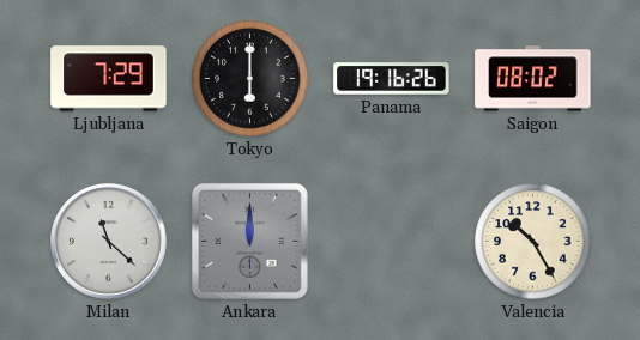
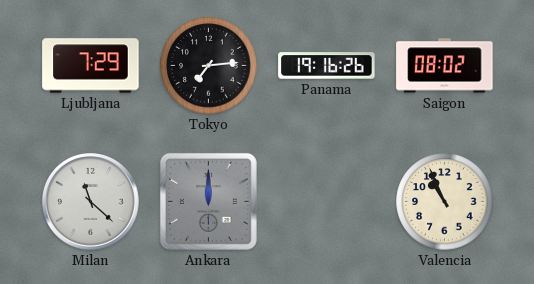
Tokyo: 6:00 -> 7:14 (209, 66)
Valencia: 10:25 -> 10:56 (445, 202)
